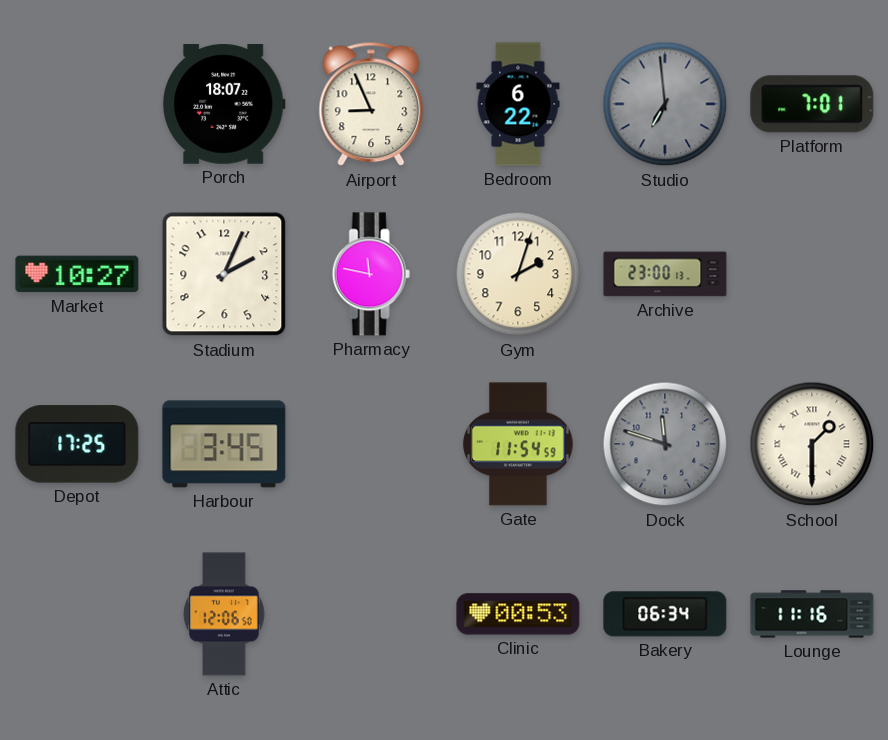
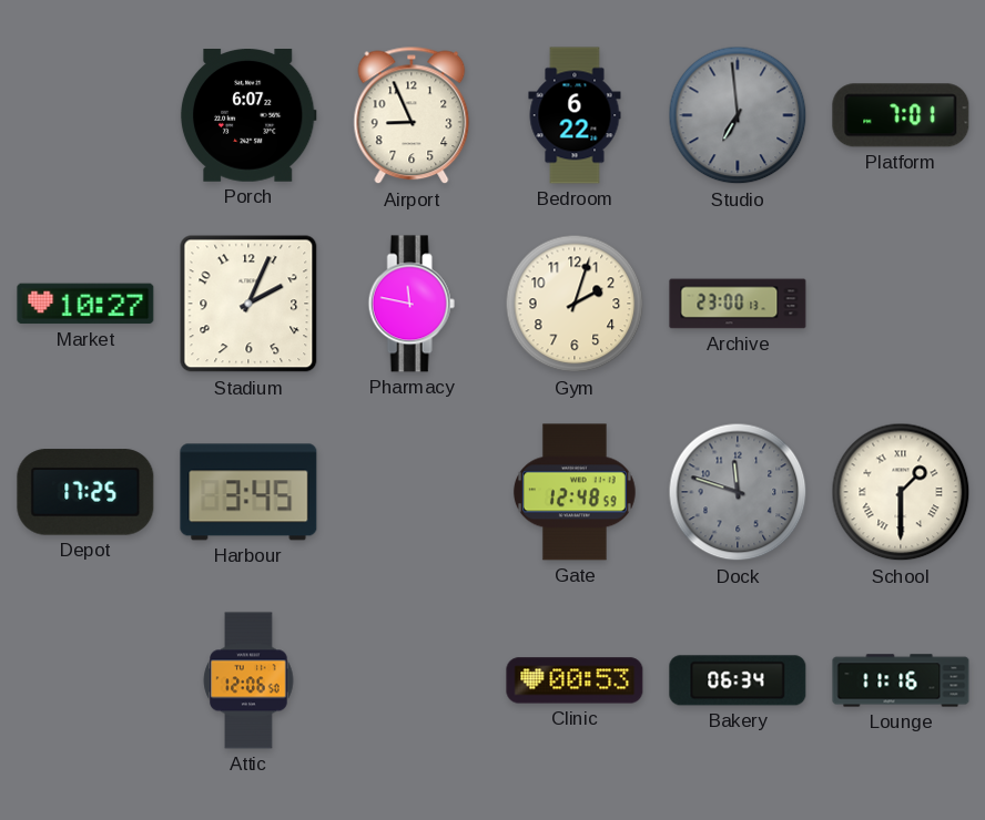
Porch: 18:07 -> 6:07 (248, 116)
Gate: 11:54 -> 12:48 (575, 492)
